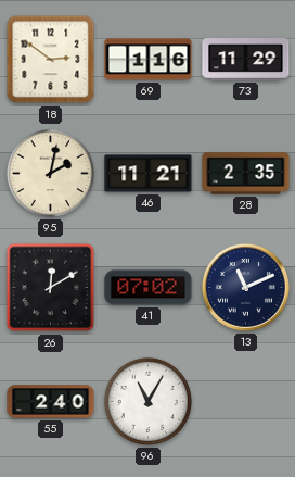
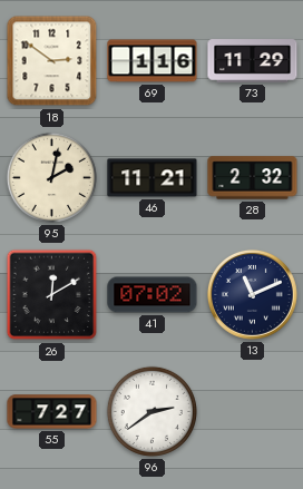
28: 2:35 -> 2:32 (253, 178)
55: 2:40 -> 7:27 (52, 412)
96: 11:05 -> 2:39 (151, 411)
